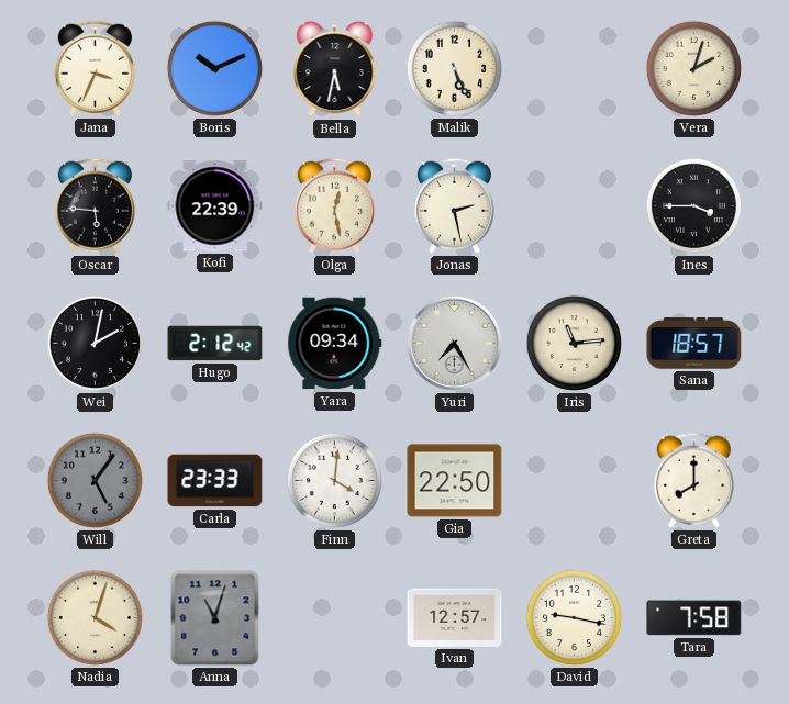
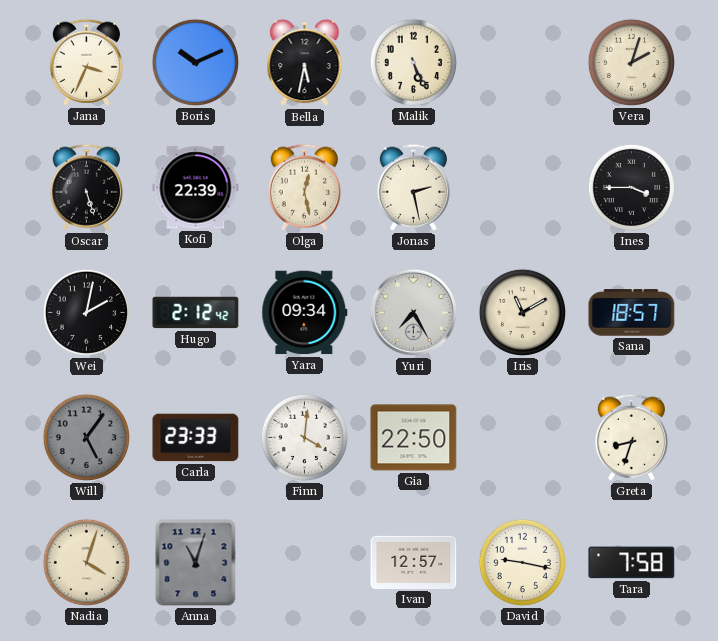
Oscar: 5:46 -> 5:27 (86, 187)
Iris: 11:14 -> 11:10 (522, 312)
Greta: 8:00 -> 8:33 (631, 437)
